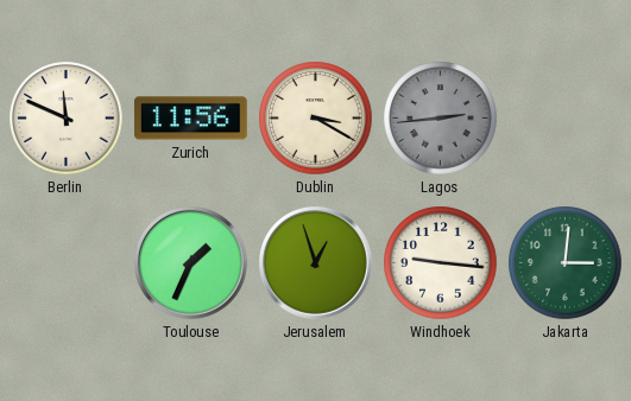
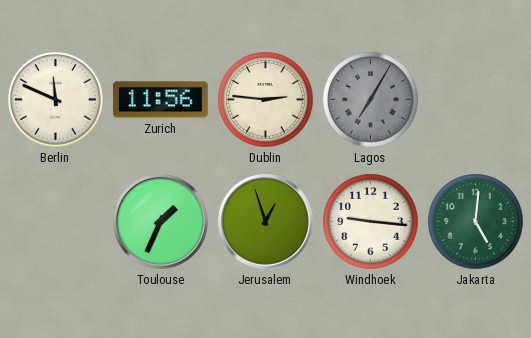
Dublin: 3:20 -> 2:46 (266, 100)
Lagos: 2:44 -> 7:05 (371, 100)
Jakarta: 3:01 -> 5:01 (476, 222)
